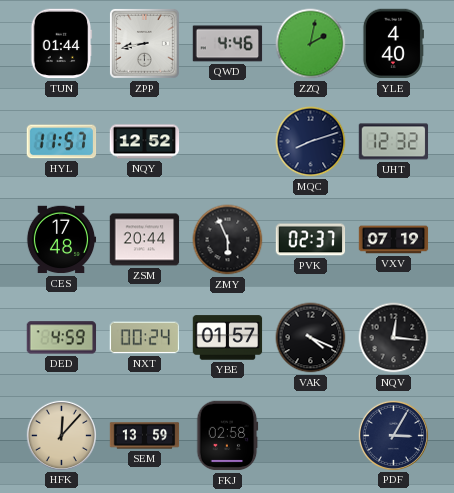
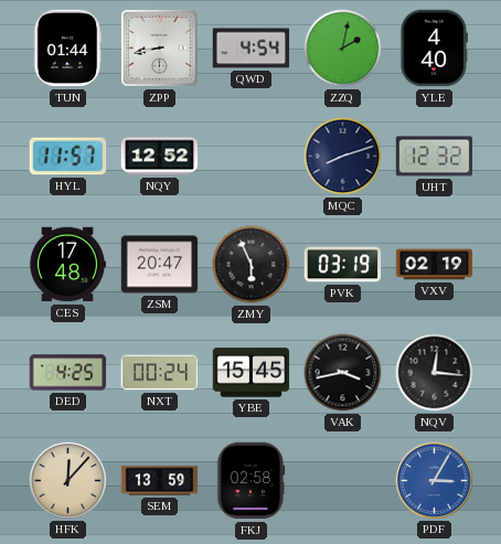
QWD: 4:46 -> 4:54 (252, 49)
ZSM: 20:44 -> 20:47 (160, 265)
PVK: 02:37 -> 03:19 (343, 265)
VXV: 07:19 -> 02:19 (435, 265)
DED: 4:59 -> 4:25 (68, 373)
YBE: 01:57 -> 15:45 (252, 373)
VAK: 4:19 -> 3:43 (343, 373)
PDF dial: navy -> blue (434, 480)
